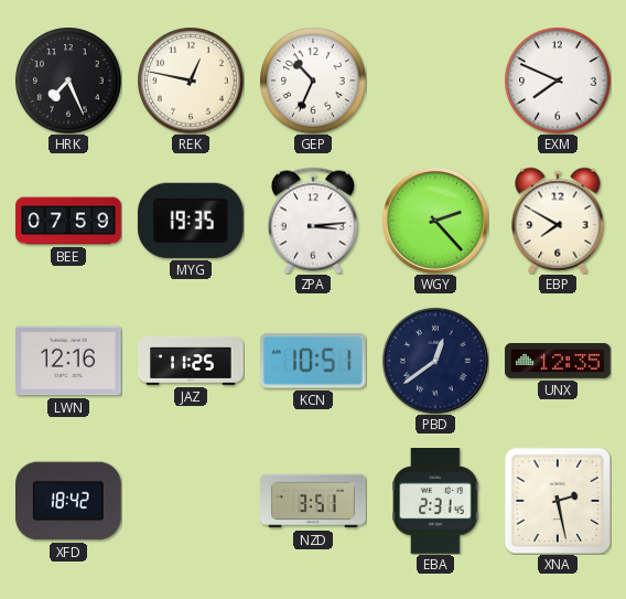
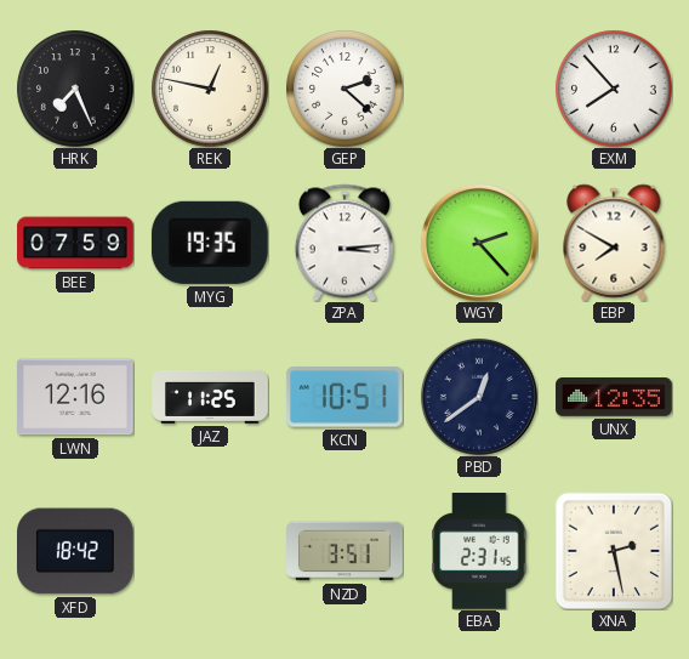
GEP: 10:34 -> 2:22 (344, 89)
EXM: 7:49 -> 7:53 (614, 89)
